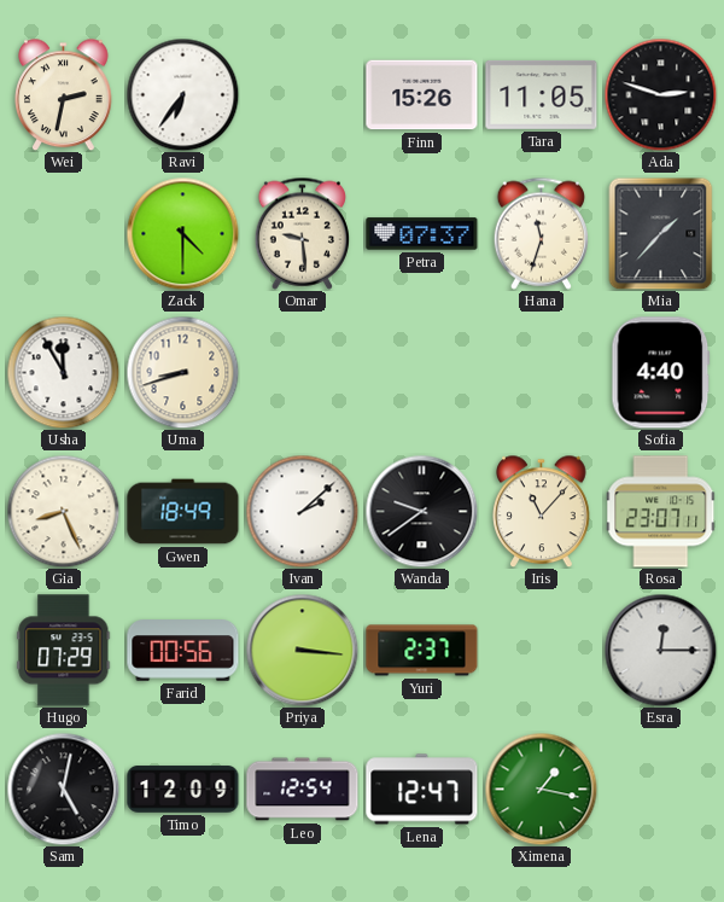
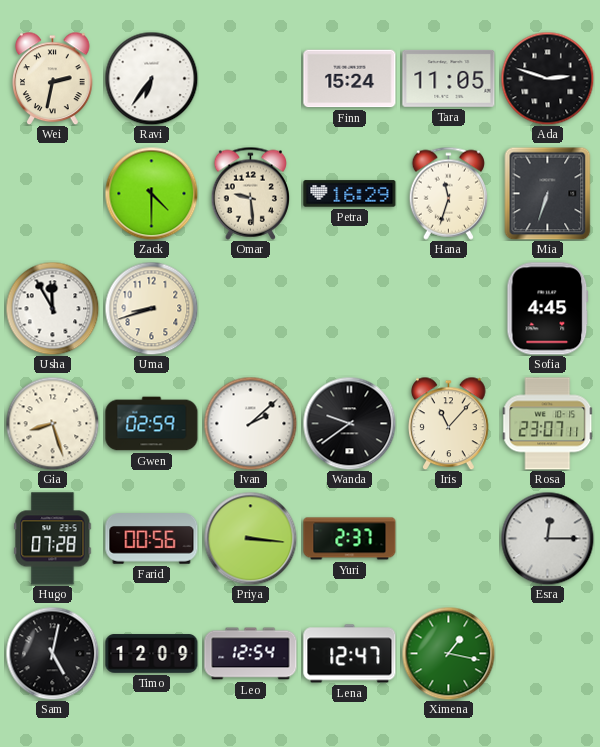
Finn: 15:26 -> 15:24 (350, 79)
Petra: 07:37 -> 16:29 (350, 194)
Mia: 1:37 -> 6:33 (548, 193)
Sofia: 4:40 -> 4:45 (548, 309)
Gia: 8:26 -> 8:27 (52, 423)
Gwen: 18:49 -> 02:59 (152, 424)
Hugo: 07:29 -> 07:28 (53, 539)
